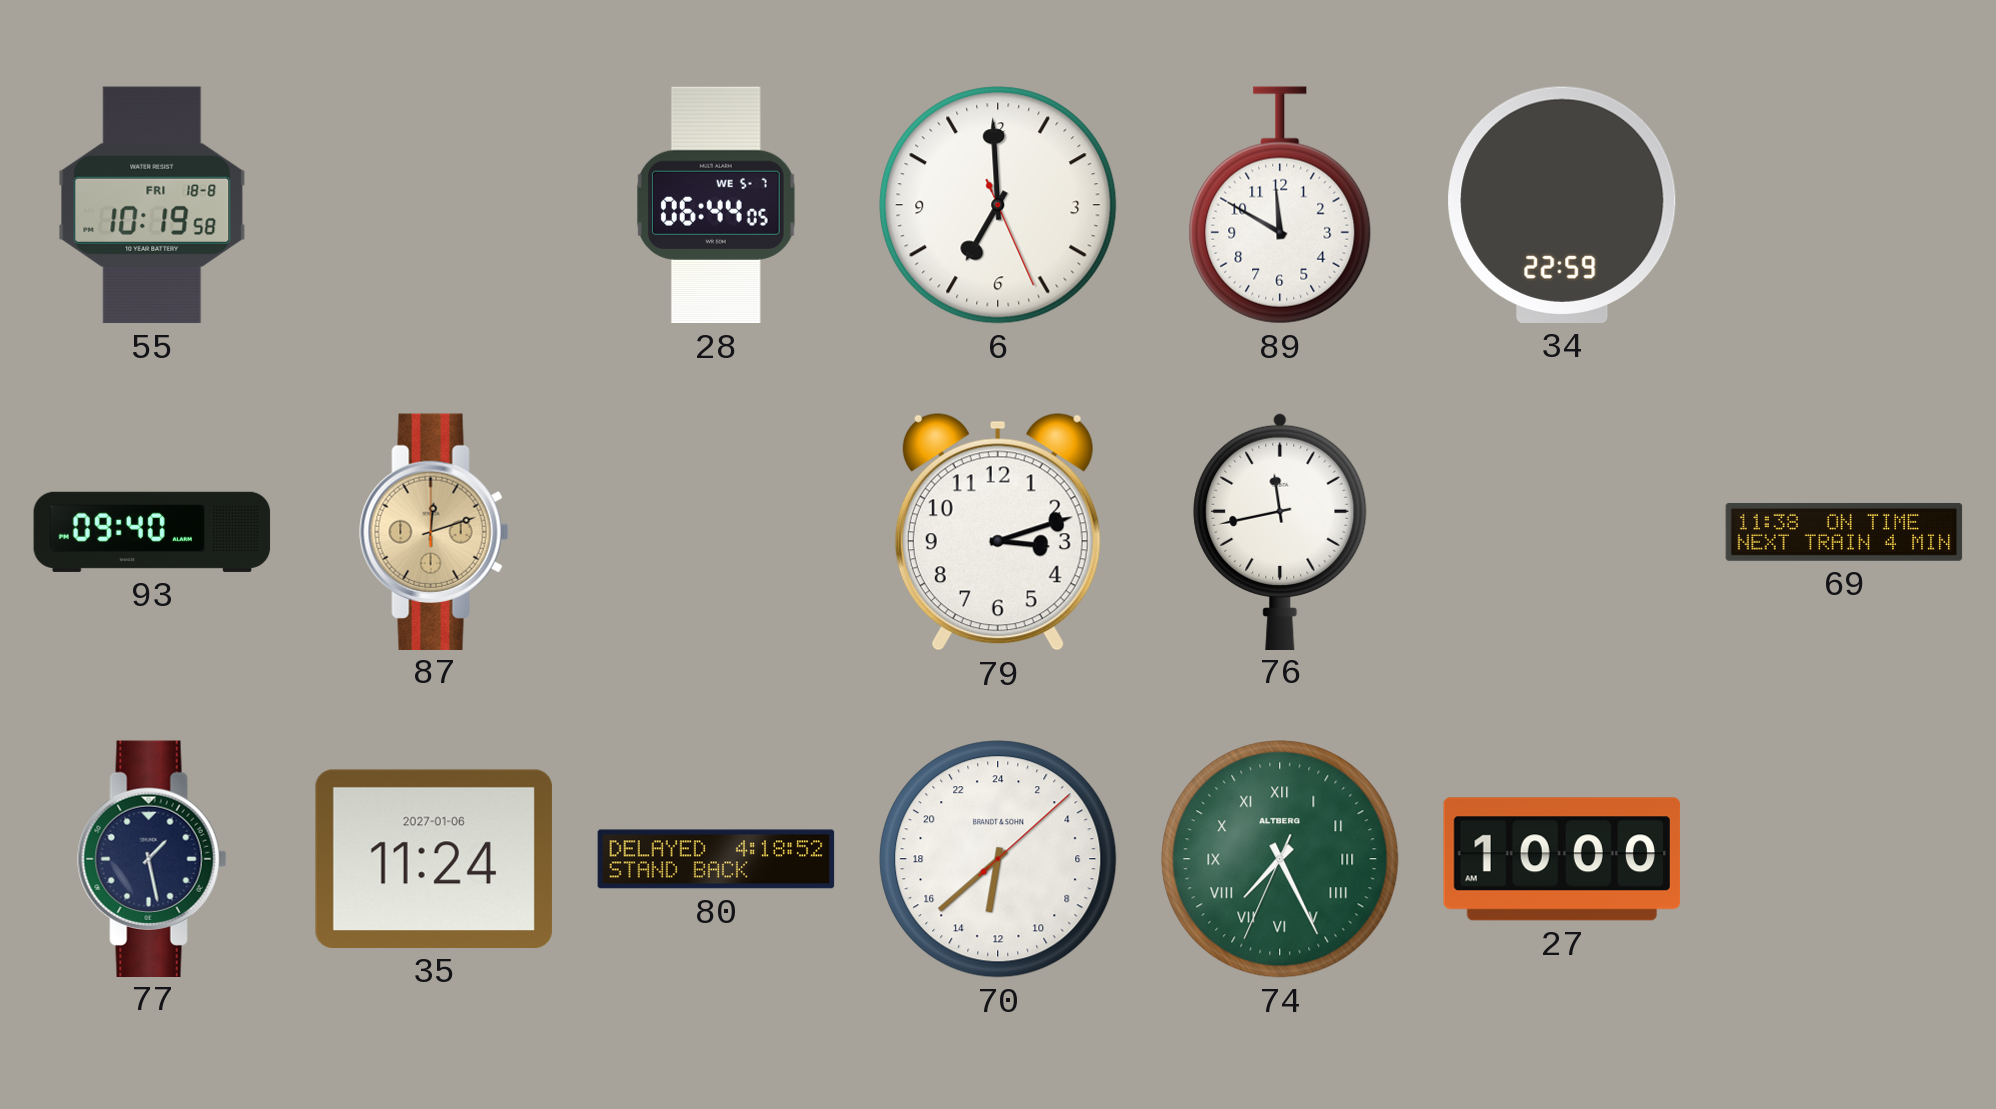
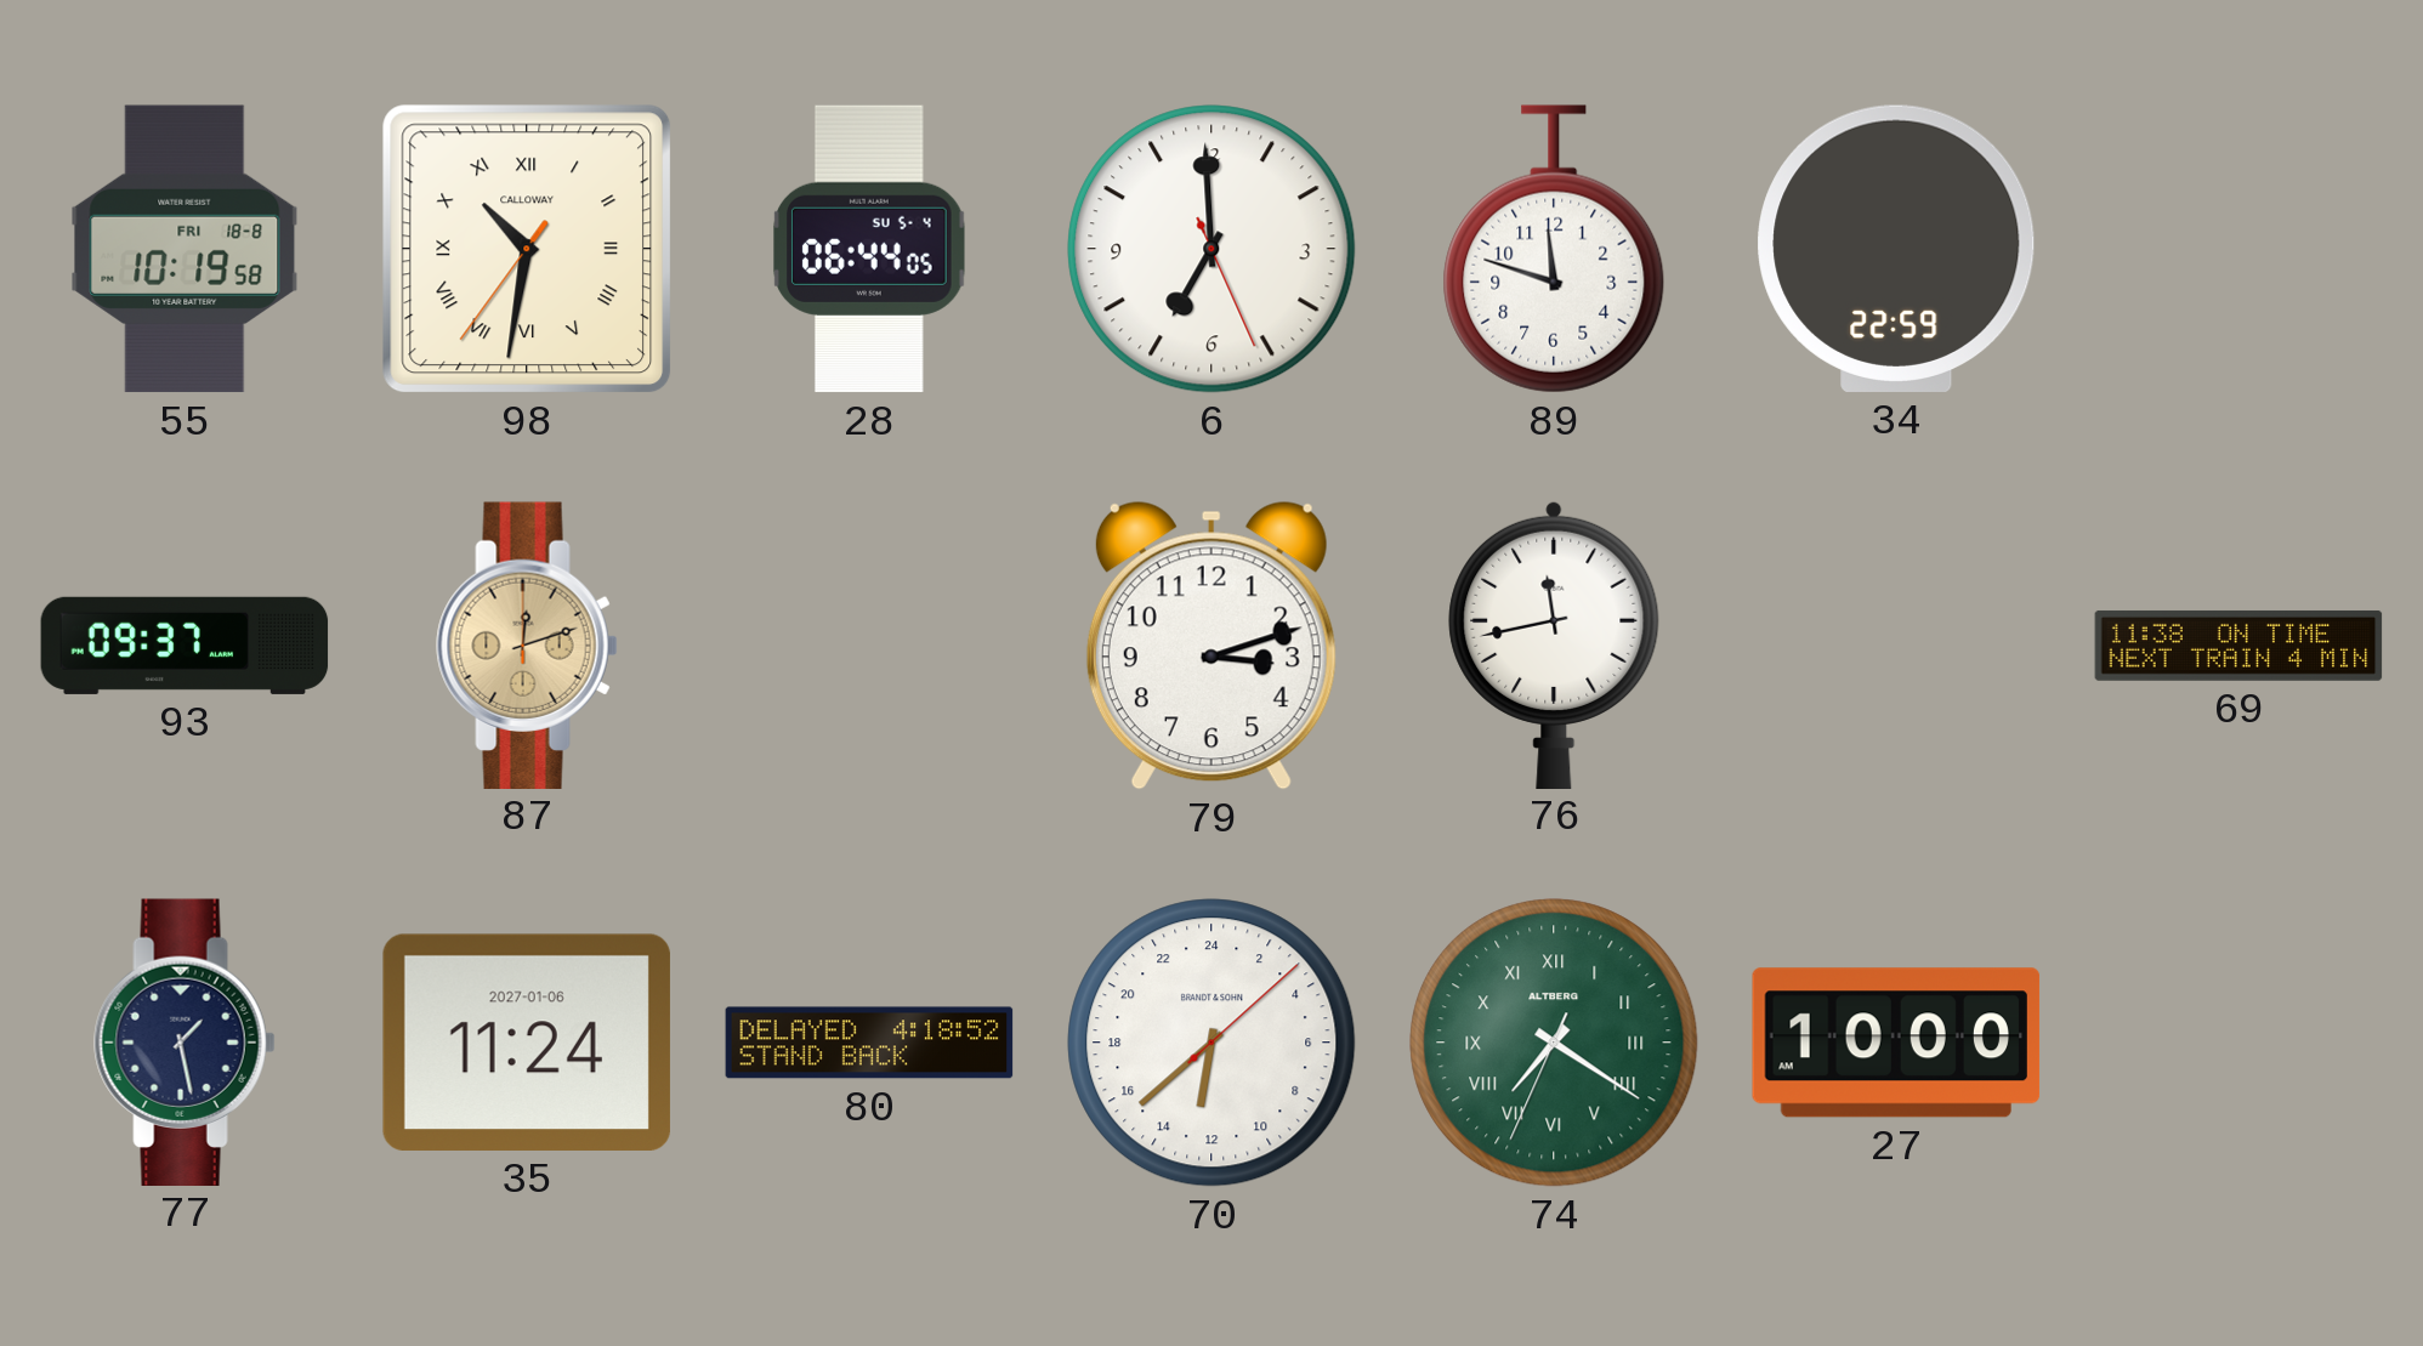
98: none -> 10:31 (527, 249)
28 date: WE 5-7 -> SU 5-4 (869, 249)
89: 11:50 -> 11:48 (1554, 249)
93: 09:40 -> 09:37 (185, 646)
74: 7:25 -> 7:20 (1554, 1043)
